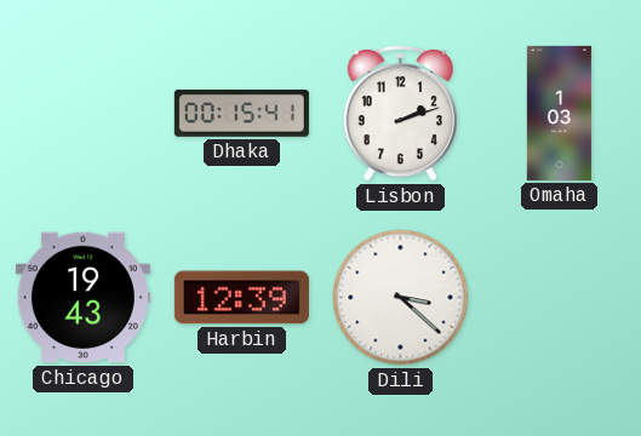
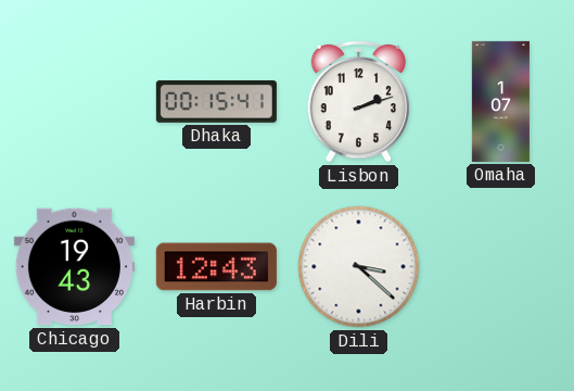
Omaha: 1:03 -> 1:07 (500, 101)
Harbin: 12:39 -> 12:43 (216, 267)
